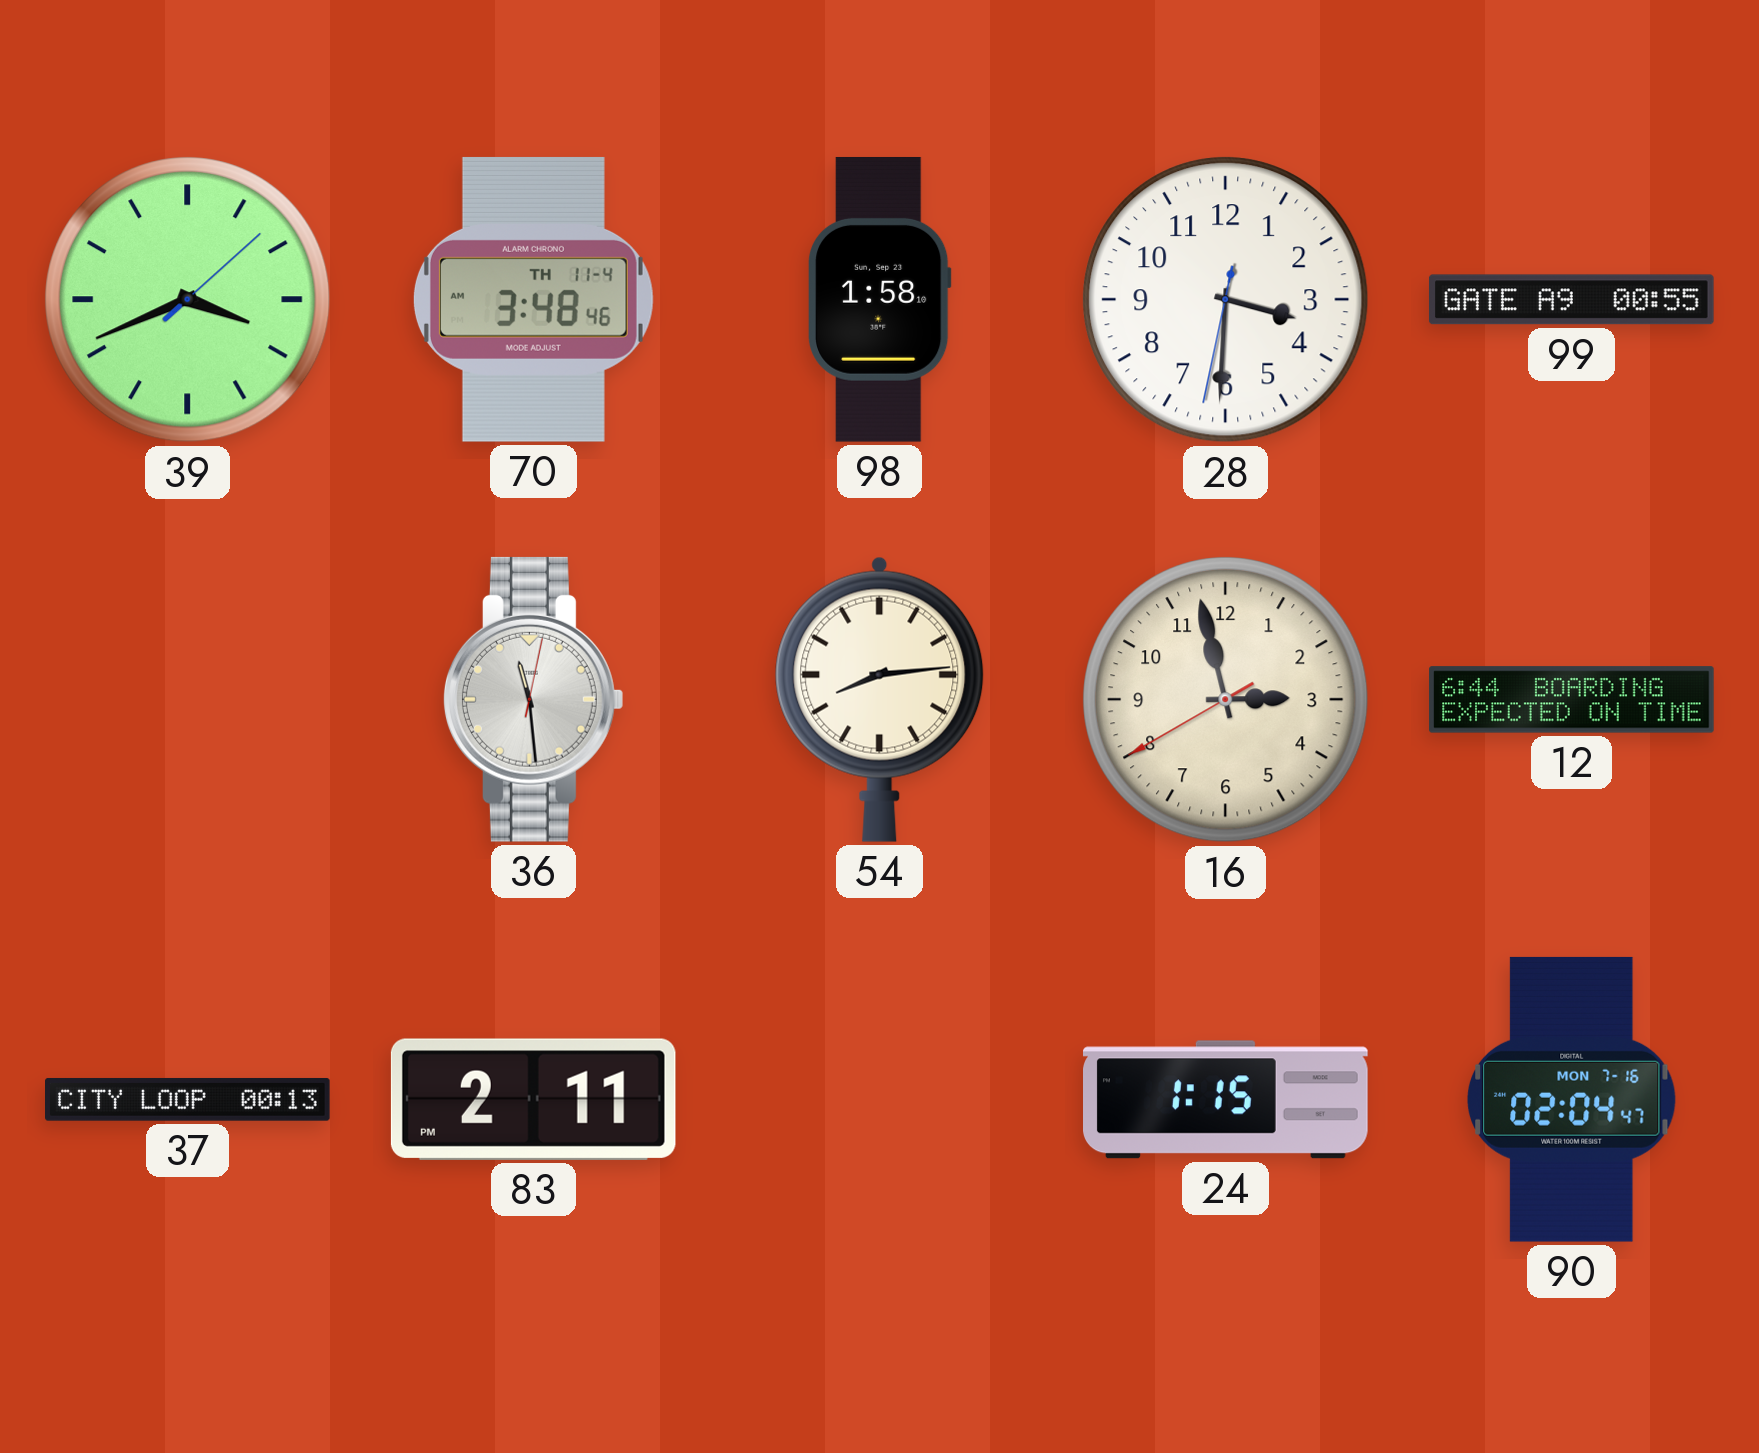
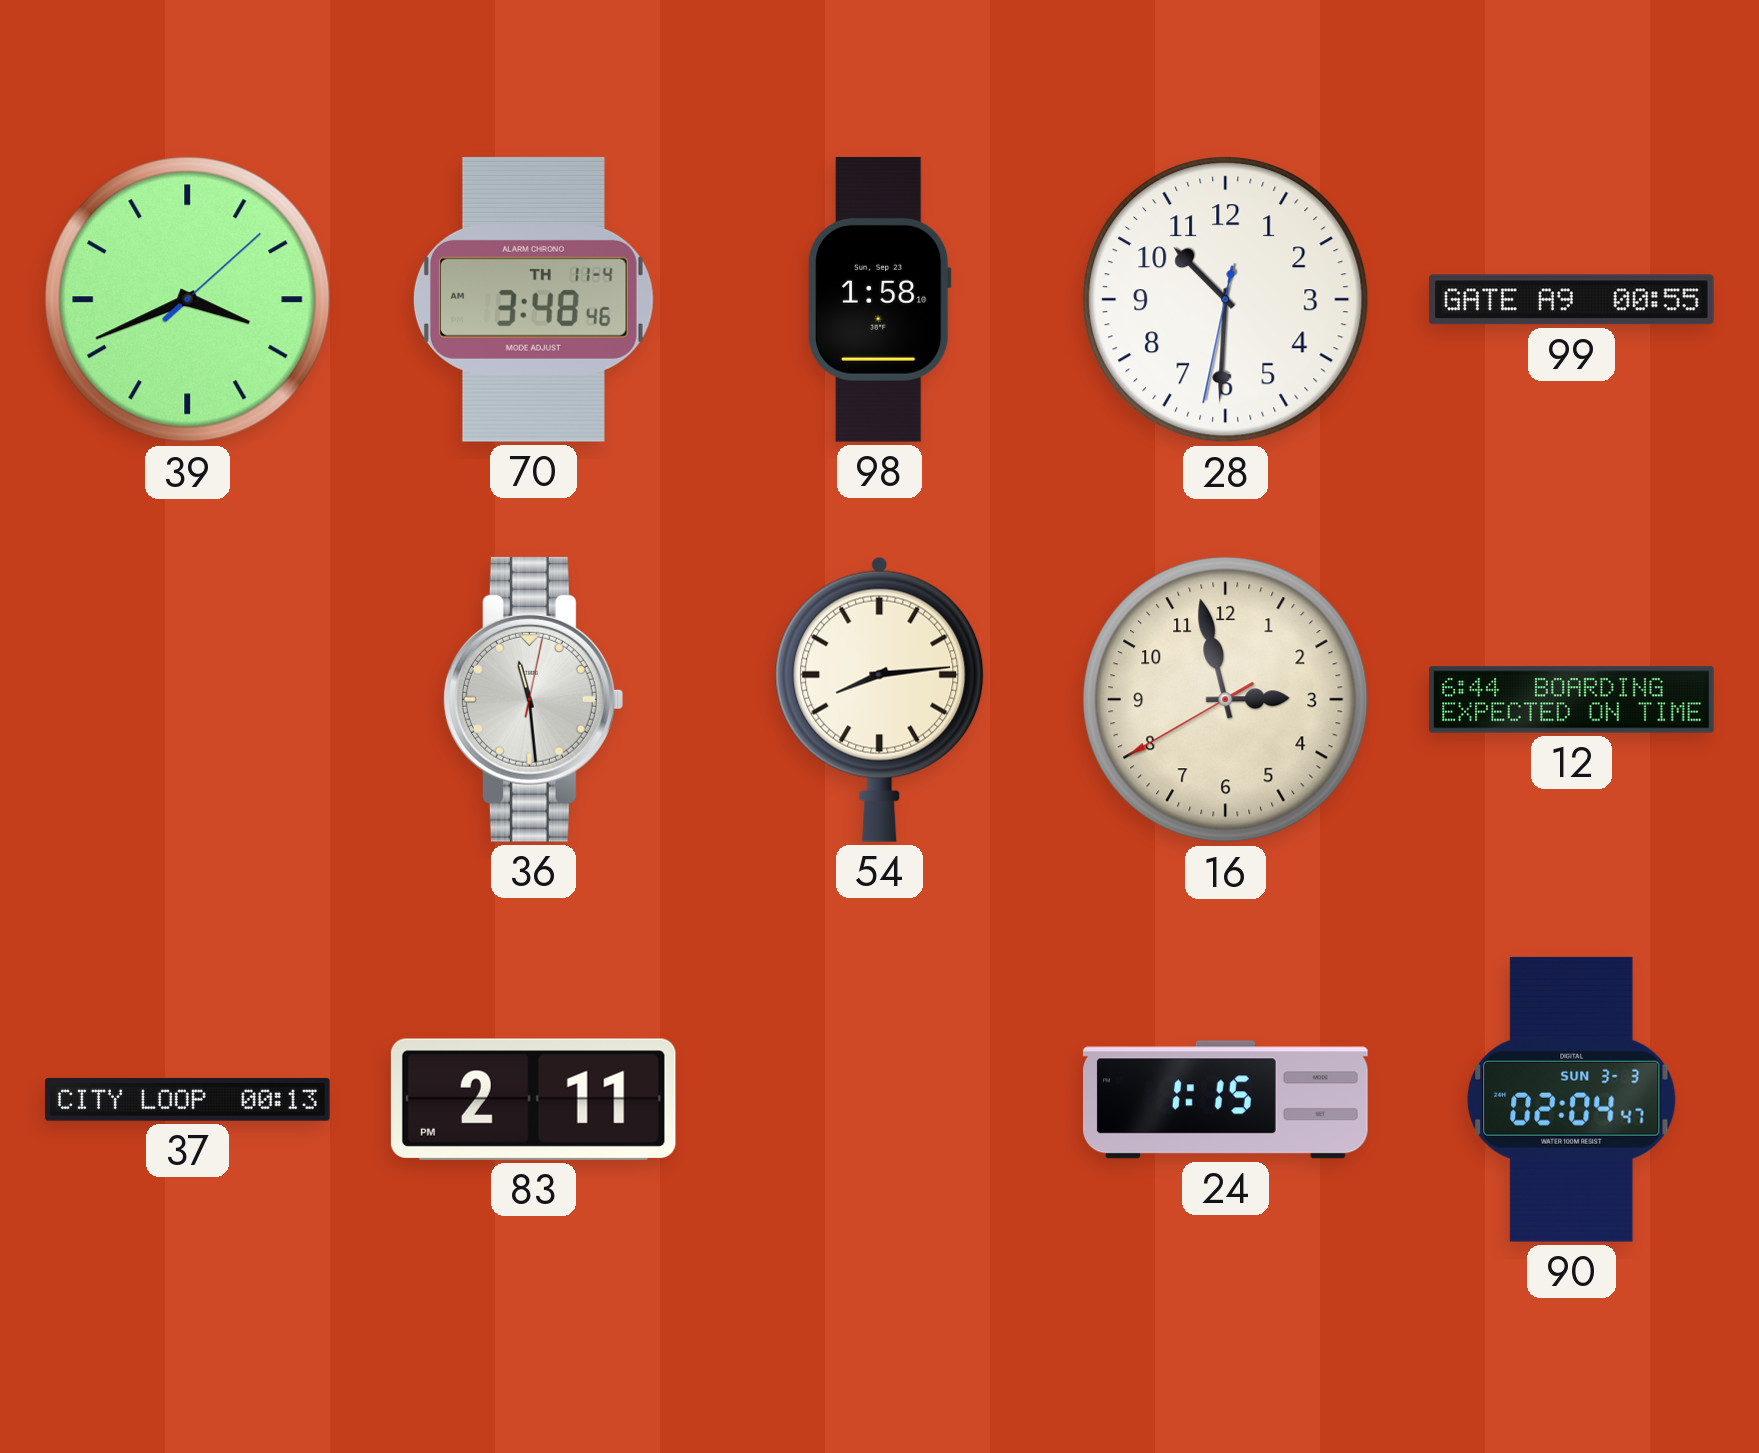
28: 3:30 -> 10:30 (1226, 300)
90 date: MON 7-16 -> SUN 3-3 (1571, 1099)
